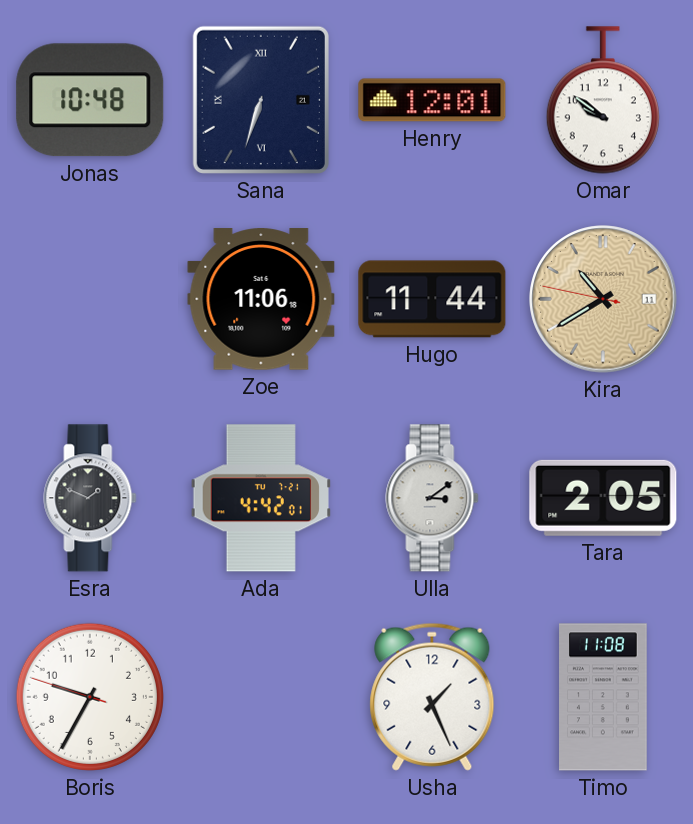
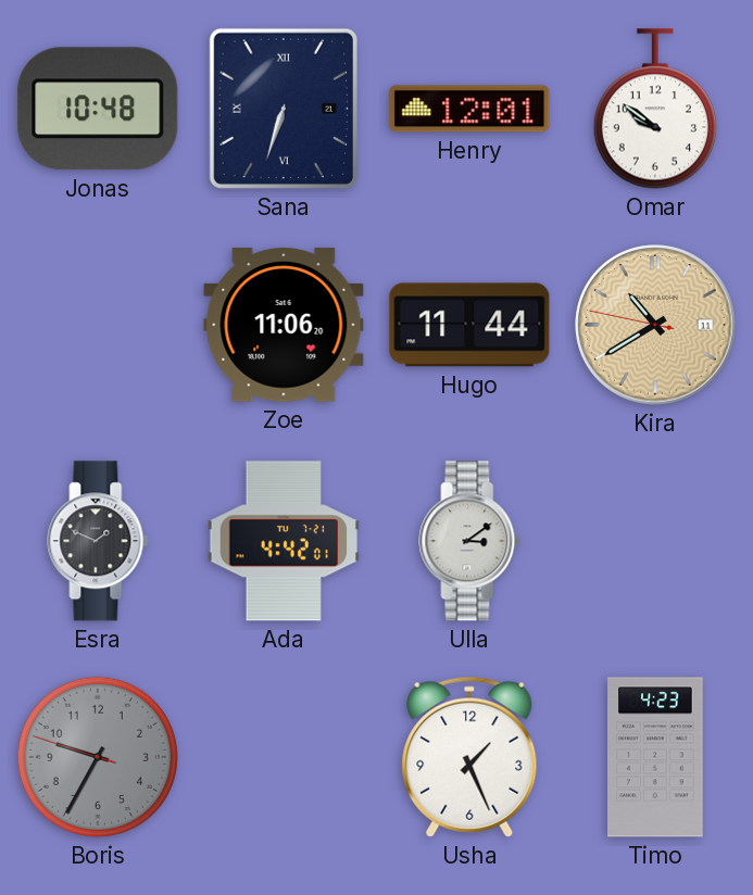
Zoe: 11:06:18 -> 11:06:20 (284, 325)
Tara: 2:05 -> none (603, 498)
Boris dial: white -> grey (98, 757)
Timo: 11:08 -> 4:23 (655, 757)
